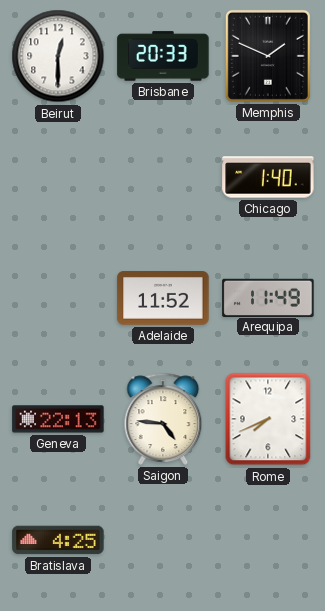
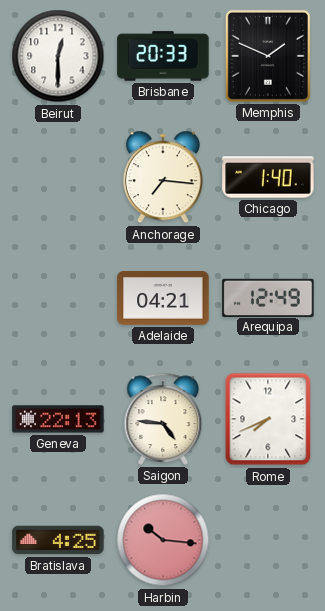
Anchorage: none -> 7:16 (163, 177)
Adelaide: 11:52 -> 04:21 (163, 298)
Arequipa: 11:49 -> 12:49 (268, 297)
Harbin: none -> 10:16 (163, 540)
